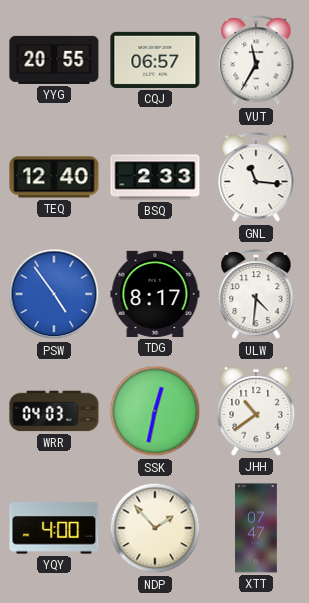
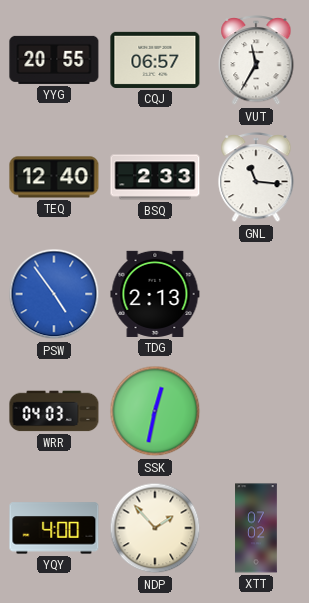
TDG: 8:17 -> 2:13 (155, 294)
ULW: 4:31 -> none (256, 295)
JHH: 10:39 -> none (256, 412)
XTT: 07:47 -> 07:02 (256, 528)
